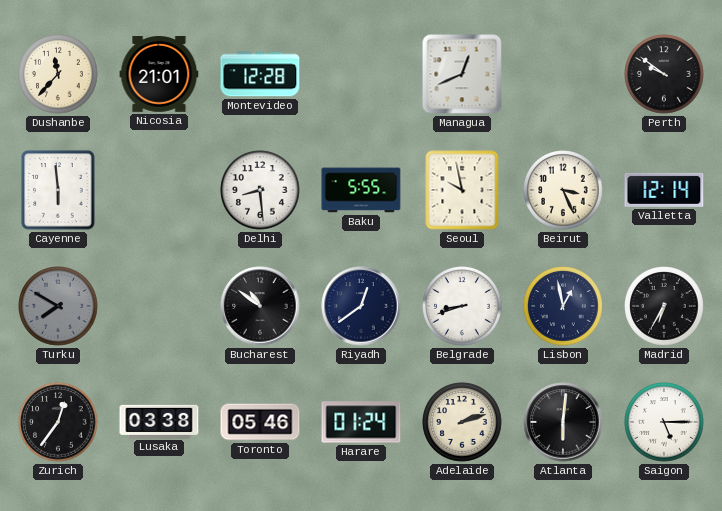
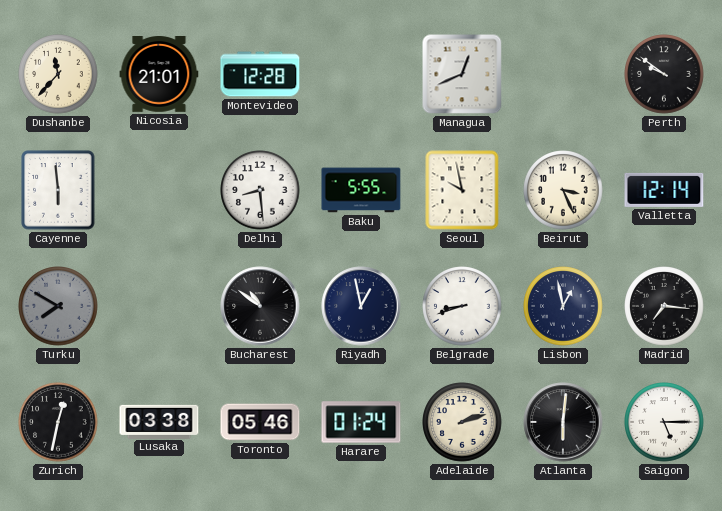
Riyadh: 12:39 -> 12:58 (361, 306)
Madrid: 6:35 -> 7:16 (664, 306)
Zurich: 12:36 -> 12:32 (58, 422)
